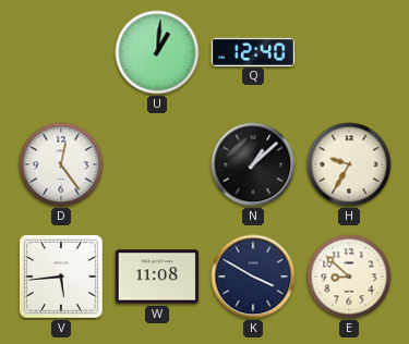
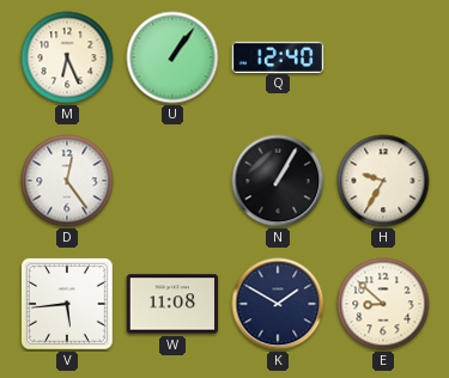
M: none -> 6:26 (67, 57)
U: 1:01 -> 1:06 (172, 57)
N: 1:08 -> 1:05 (278, 181)
K: 3:50 -> 1:50 (278, 304)
